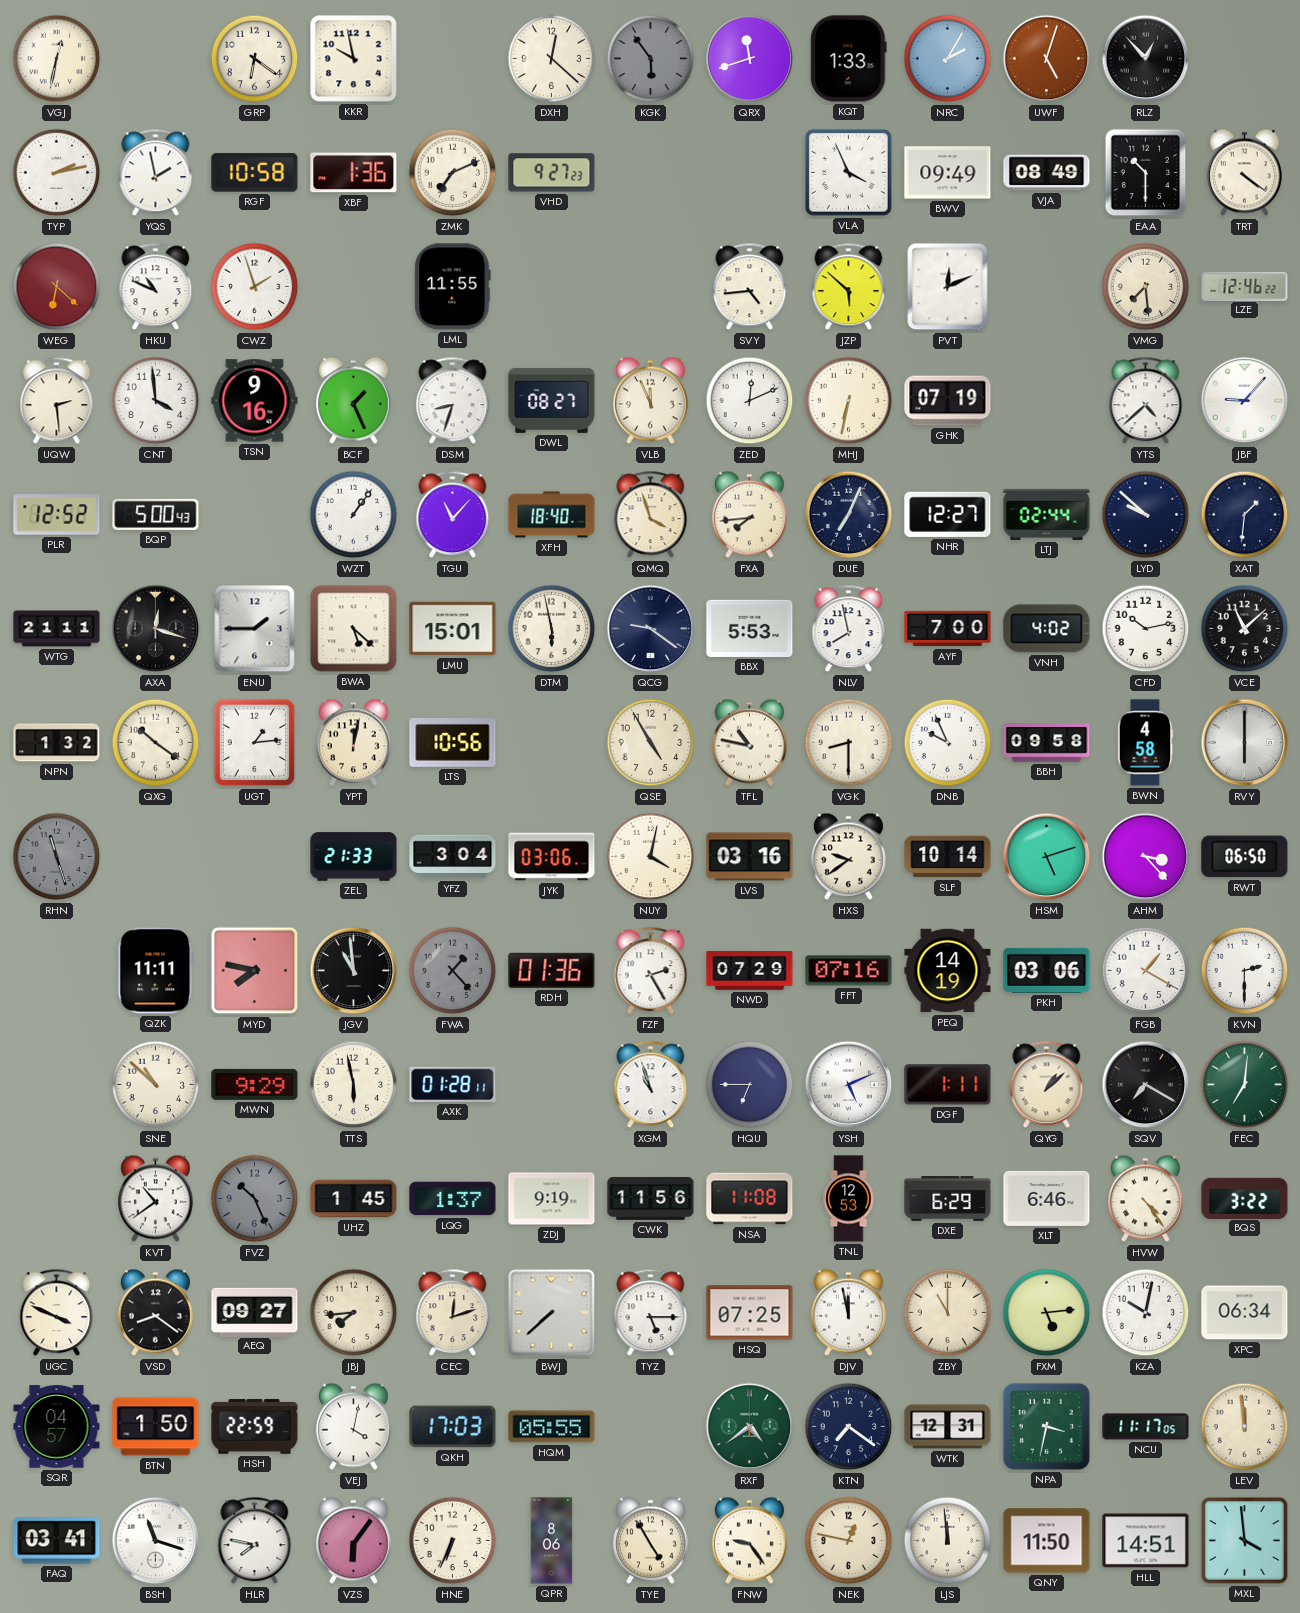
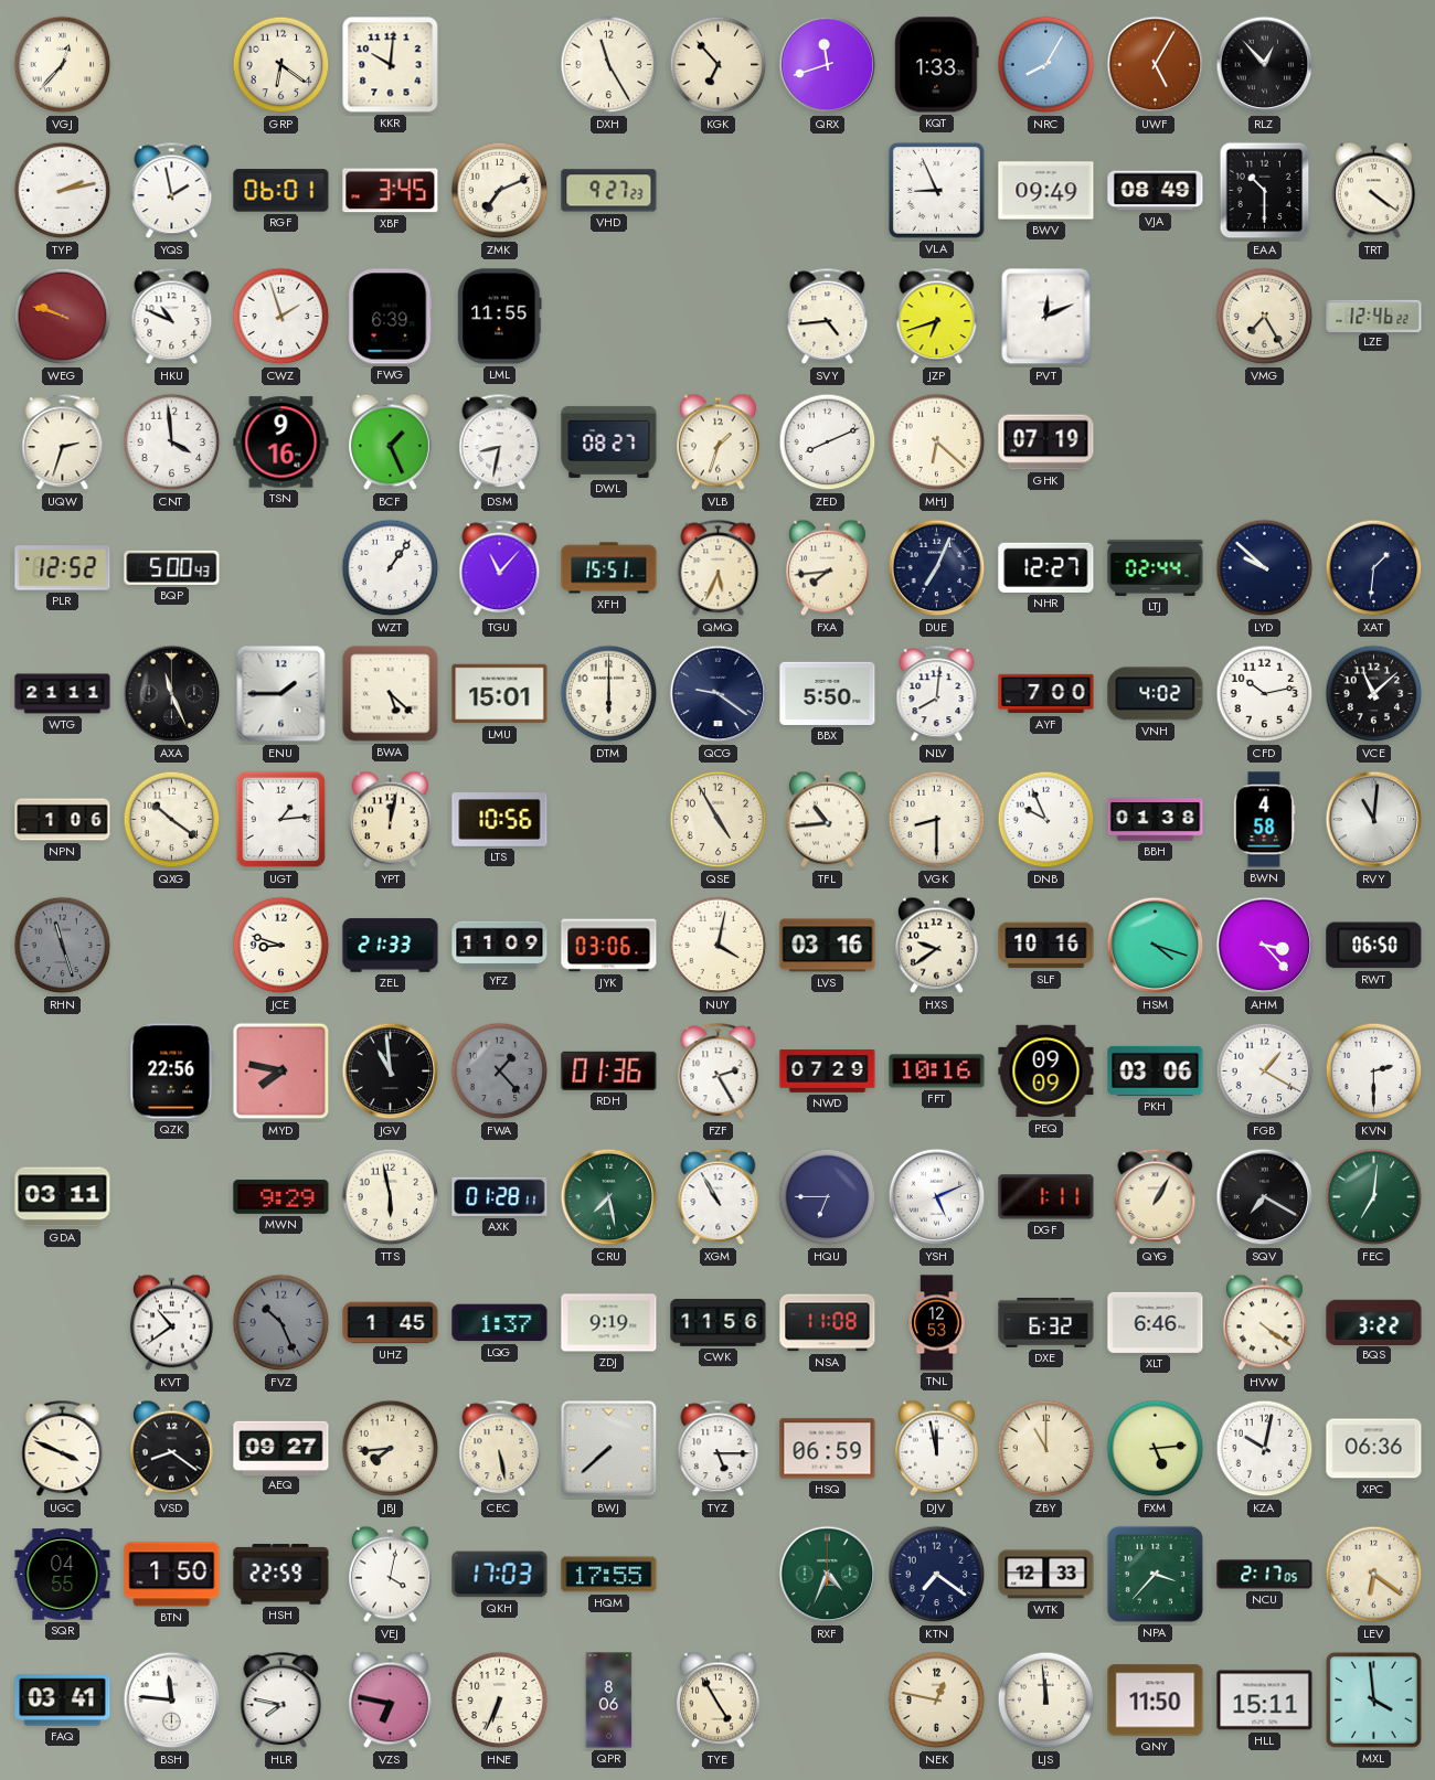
VGJ: 12:32 -> 12:37 (63, 65)
KKR: 9:58 -> 10:01 (391, 65)
DXH: 12:22 -> 11:25 (609, 65)
KGK: 5:54 -> 6:53 (719, 65)
KGK dial: grey -> cream (719, 65)
NRC: 2:05 -> 8:05 (1046, 65)
UWF: 5:03 -> 5:05 (1156, 65)
RGF: 10:58 -> 06:01 (281, 191)
XBF: 1:36 -> 3:45 (391, 191)
VLA: 3:56 -> 8:56 (936, 190)
WEG: 6:22 -> 9:48 (63, 317)
FWG: none -> 6:39 (391, 317)
JZP: 5:52 -> 6:42 (937, 317)
VMG: 7:29 -> 7:25 (1265, 317)
UQW: 2:29 -> 2:33 (63, 443)
DSM: 8:33 -> 8:32 (500, 443)
VLB: 11:56 -> 1:33 (717, 443)
ZED: 12:11 -> 8:11 (828, 443)
MHJ: 6:32 -> 6:22 (937, 443)
YTS: 4:38 -> none (1146, 401)
JBF: 9:07 -> none (1245, 401)
XFH: 18:40 -> 15:51 (609, 568)
QMQ: 3:57 -> 5:34 (719, 568)
AXA: 12:18 -> 11:26 (172, 694)
DTM: 5:58 -> 6:00 (609, 694)
BBX: 5:53 -> 5:50 (828, 693)
NLV: 7:58 -> 8:01 (937, 694)
NPN: 1:32 -> 1:06 (63, 820)
TFL: 10:47 -> 10:44 (827, 820)
BBH: 09:58 -> 01:38 (1156, 820)
RVY: 6:00 -> 11:01 (1374, 820)
JCE: none -> 8:48 (281, 946)
YFZ: 3:04 -> 11:09 (500, 946)
SLF: 10:14 -> 10:16 (1046, 946)
HSM: 5:12 -> 4:18 (1156, 946)
QZK: 11:11 -> 22:56 (172, 1072)
FFT: 07:16 -> 10:16 (937, 1072)
PEQ: 14:19 -> 09:09 (1046, 1072)
GDA: none -> 03:11 (63, 1197)
SNE: 10:52 -> none (156, 1085)
CRU: none -> 7:28 (609, 1197)
XGM: 10:57 -> 10:55 (719, 1197)
QYG: 1:08 -> 1:05 (1156, 1197)
DXE: 6:29 -> 6:32 (1046, 1323)
HVW: 4:24 -> 4:21 (1264, 1323)
CEC: 12:12 -> 5:28 (500, 1449)
HSQ: 07:25 -> 06:59 (828, 1449)
XPC: 06:34 -> 06:36 (1374, 1449)
SQR: 04:57 -> 04:55 (63, 1575)
HQM: 05:55 -> 17:55 (609, 1575)
RXF: 4:39 -> 4:34 (828, 1575)
WTK: 12:31 -> 12:33 (1046, 1575)
NPA: 3:32 -> 3:37 (1155, 1574)
NCU: 11:17 -> 2:17 (1265, 1575)
LEV: 11:59 -> 6:21 (1374, 1575)
BSH: 11:18 -> 11:46 (172, 1701)
VZS: 6:06 -> 6:47 (390, 1701)
FNW: 9:24 -> none (749, 1541)
HLL: 14:51 -> 15:11 (1265, 1701)
